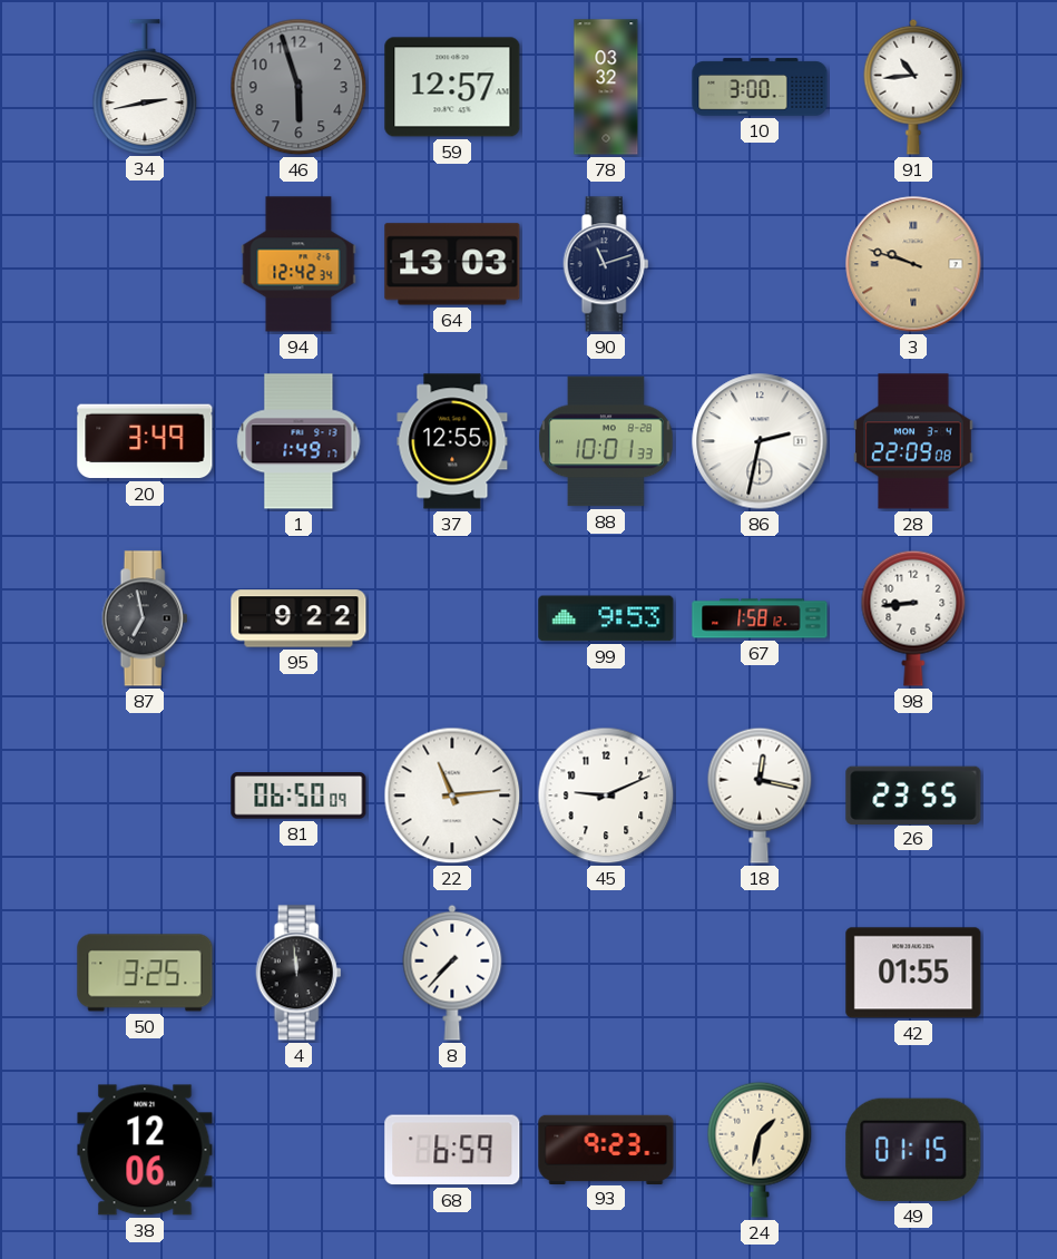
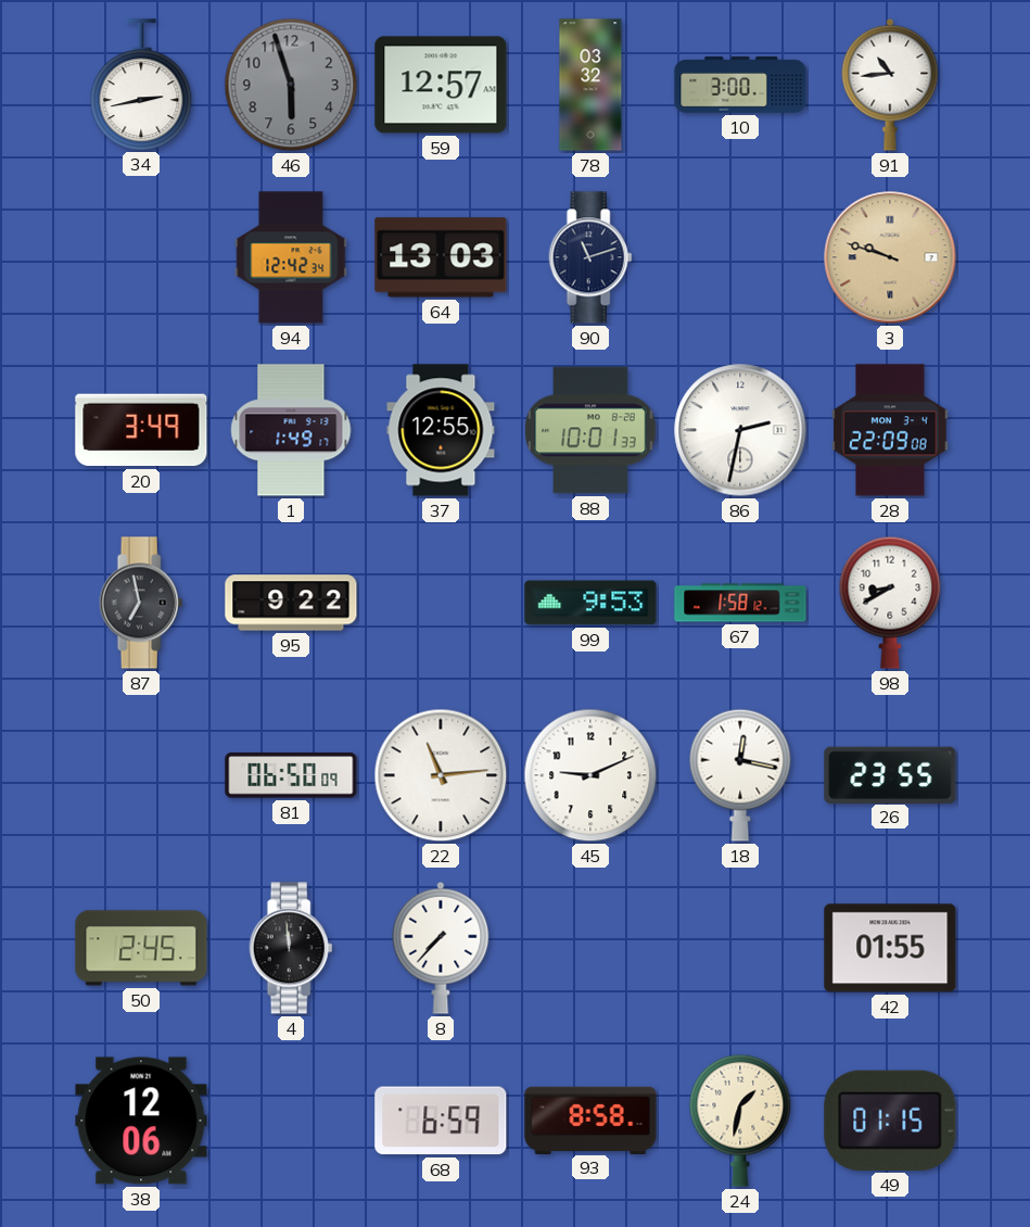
98: 8:44 -> 8:40 (890, 603)
50: 3:25 -> 2:45 (141, 948)
93: 9:23 -> 8:58 (590, 1120)
